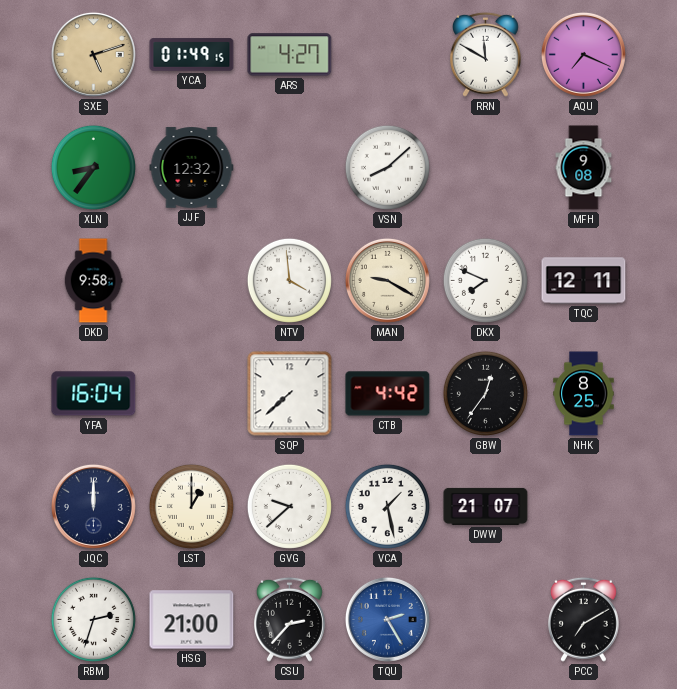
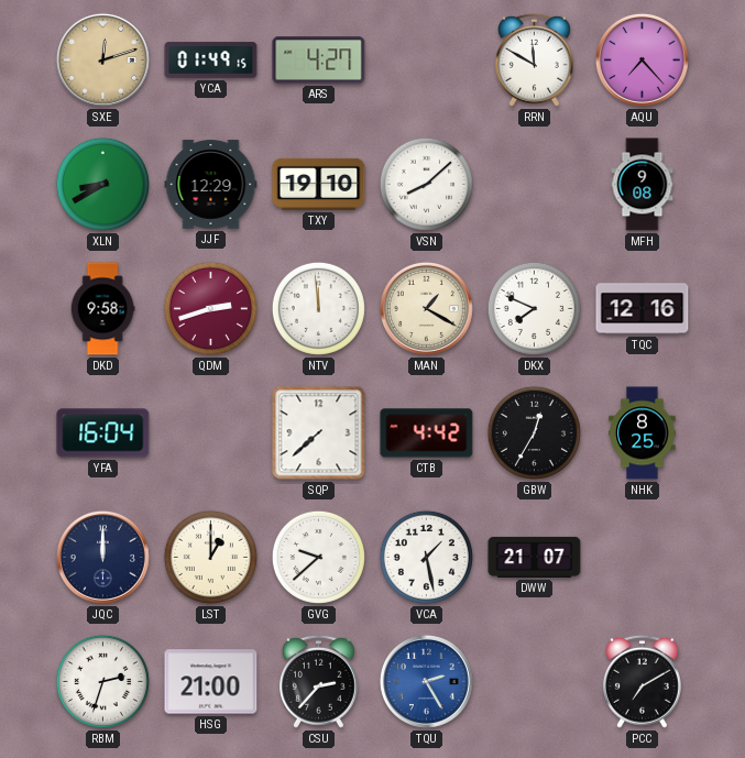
SXE: 5:12 -> 12:12 (102, 59)
AQU: 7:19 -> 7:23 (642, 59)
XLN: 8:36 -> 8:40 (102, 184)
JJF: 12:32 -> 12:29 (211, 185)
TXY: none -> 19:10 (319, 184)
QDM: none -> 2:42 (210, 308)
NTV: 3:59 -> 11:59 (318, 308)
MAN: 9:20 -> 1:20 (426, 308)
TQC: 12:11 -> 12:16 (643, 309)
GBW: 12:36 -> 12:35 (534, 432)
